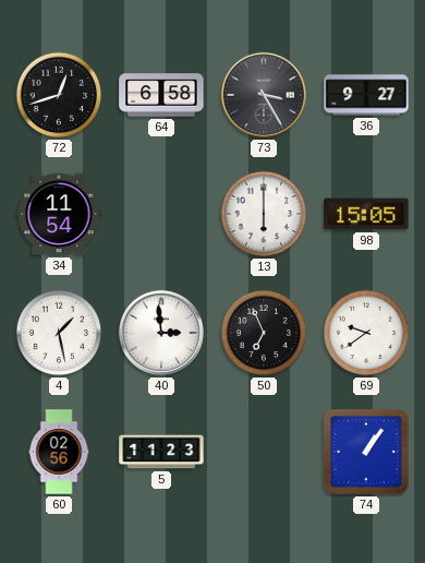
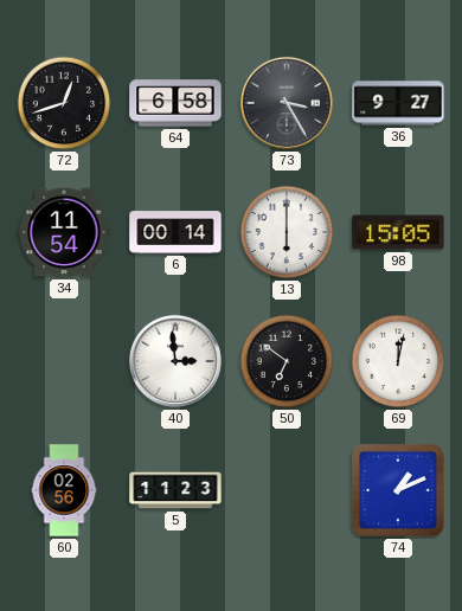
6: none -> 00:14 (175, 232)
4: 1:28 -> none (59, 333)
50: 6:56 -> 6:51 (287, 361)
69: 9:39 -> 12:02 (398, 361)
74: 1:06 -> 1:11 (399, 491)
